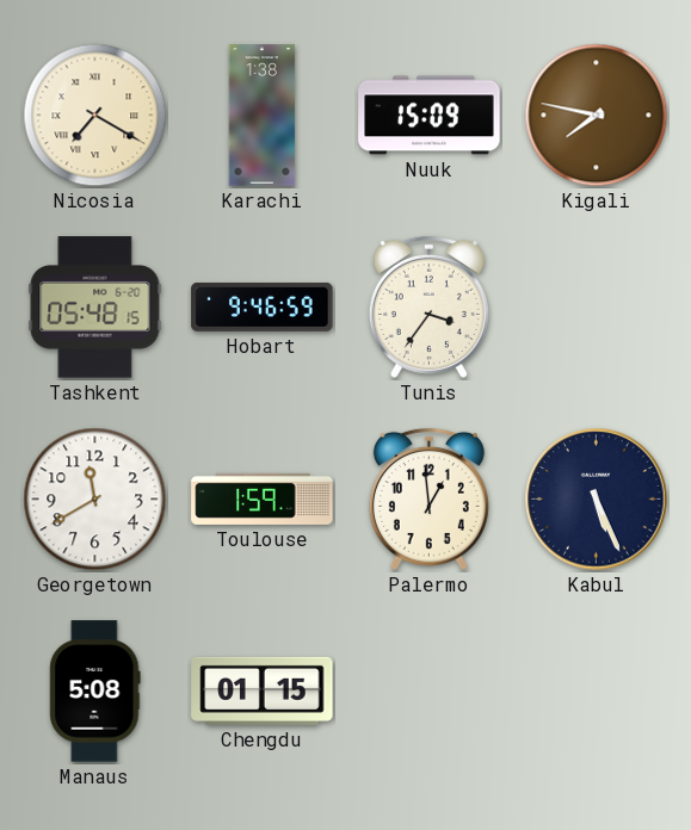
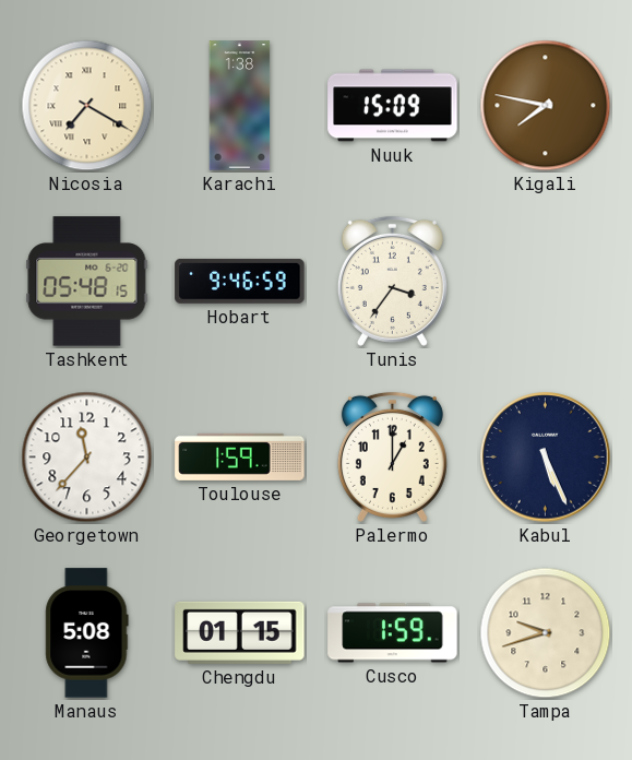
Georgetown: 11:40 -> 11:37 (87, 458)
Palermo: 12:59 -> 1:00 (392, 456)
Cusco: none -> 1:59 (393, 633)
Tampa: none -> 9:42 (546, 633)
